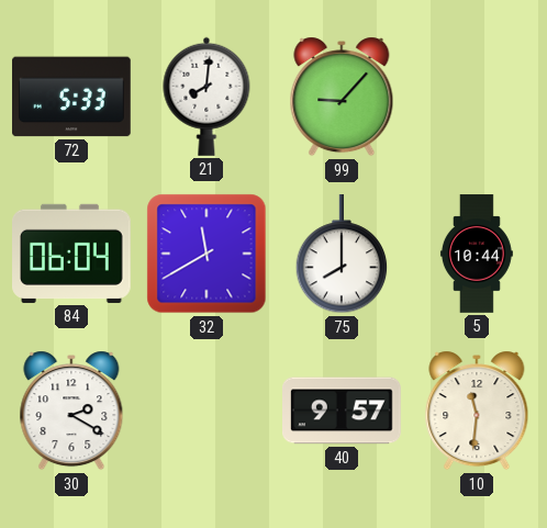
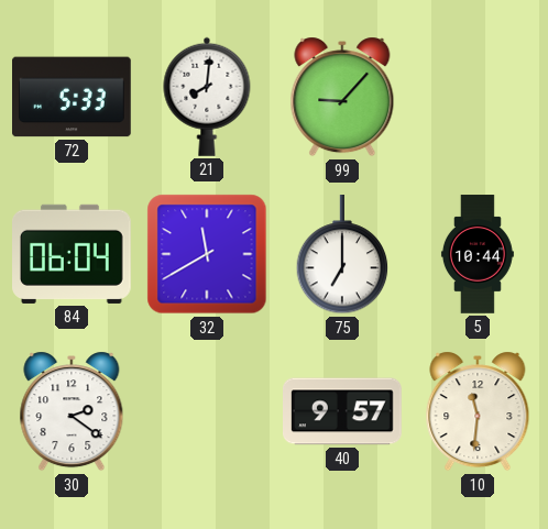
75: 8:00 -> 7:00 (342, 255)
30: 2:20 -> 2:21 (72, 411)
